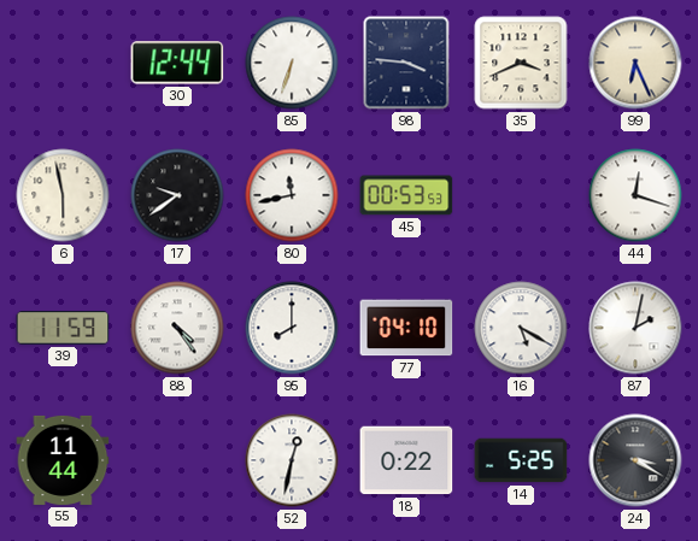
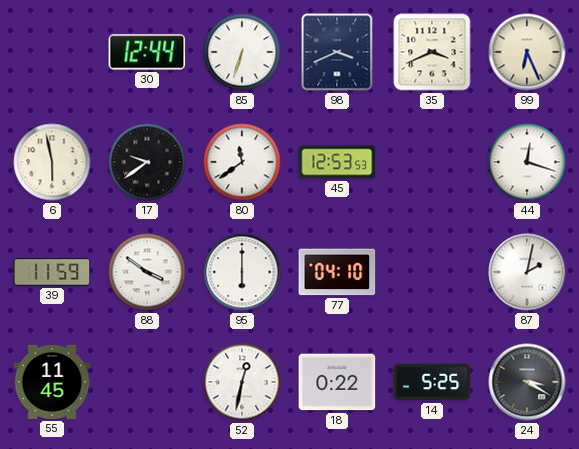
98: 3:46 -> 3:41 (337, 52)
80: 11:43 -> 11:39 (242, 162)
45: 00:53 -> 12:53 (337, 162)
88: 4:24 -> 3:51 (147, 272)
95: 8:00 -> 6:00 (242, 272)
16: 5:20 -> none (521, 328)
55: 11:44 -> 11:45 (52, 382)
